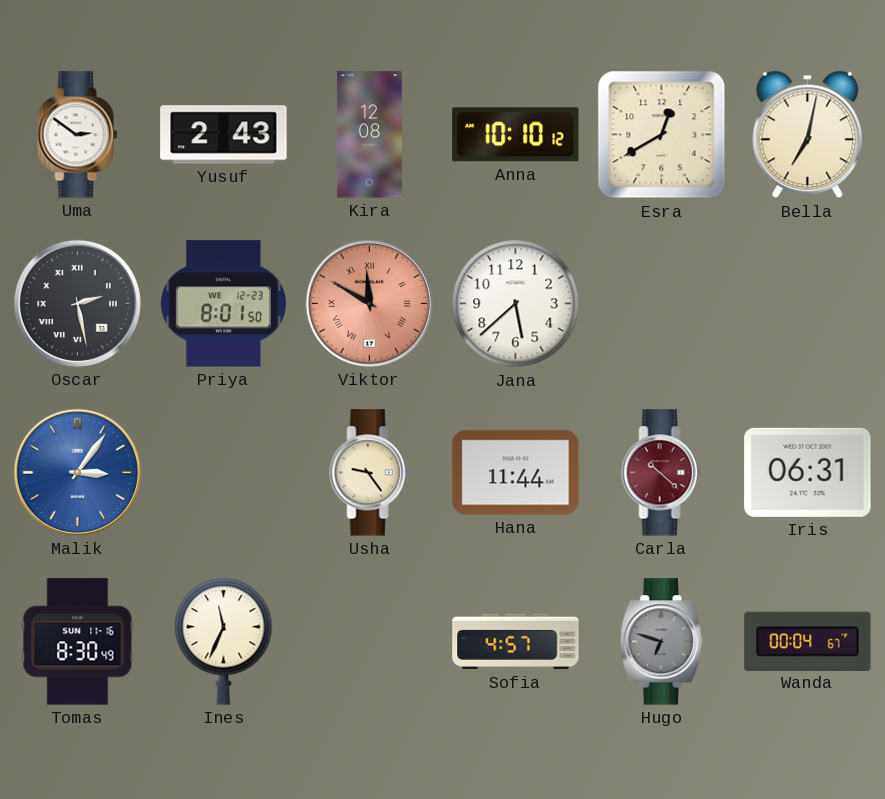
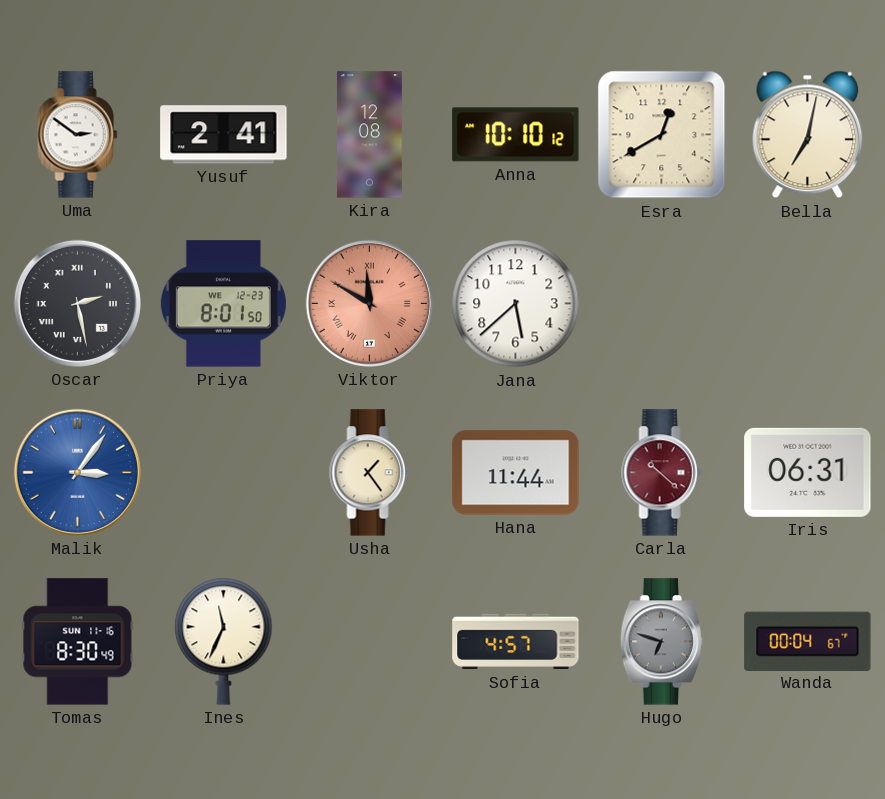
Yusuf: 2:43 -> 2:41 (224, 135)
Usha: 9:24 -> 1:24 (370, 473)
